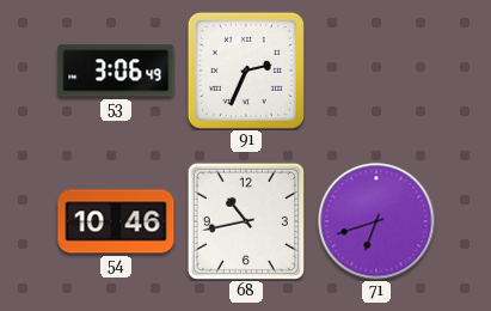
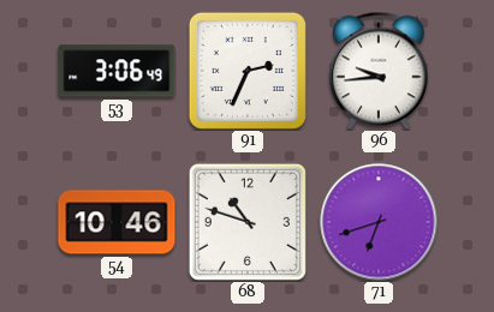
96: none -> 9:44 (380, 71)
68: 10:43 -> 10:48 (248, 222)
